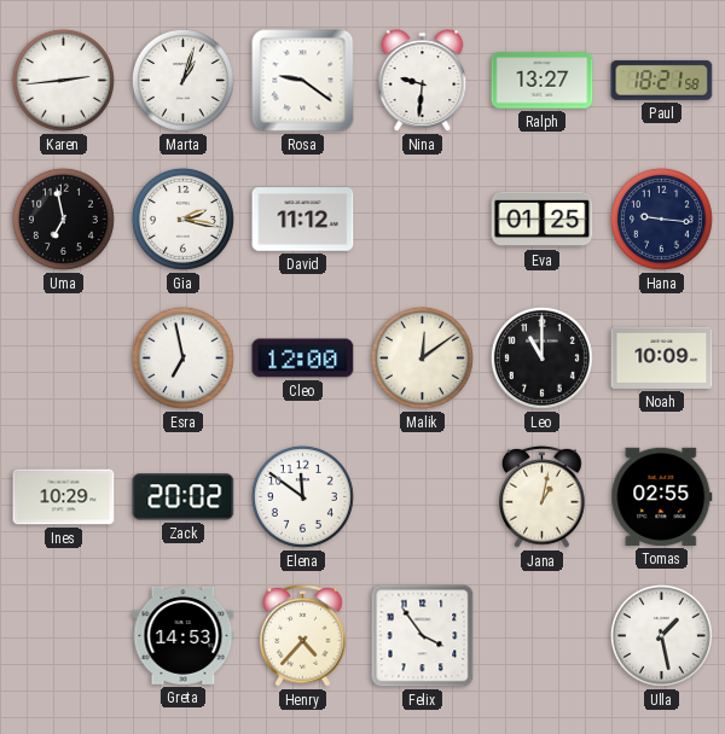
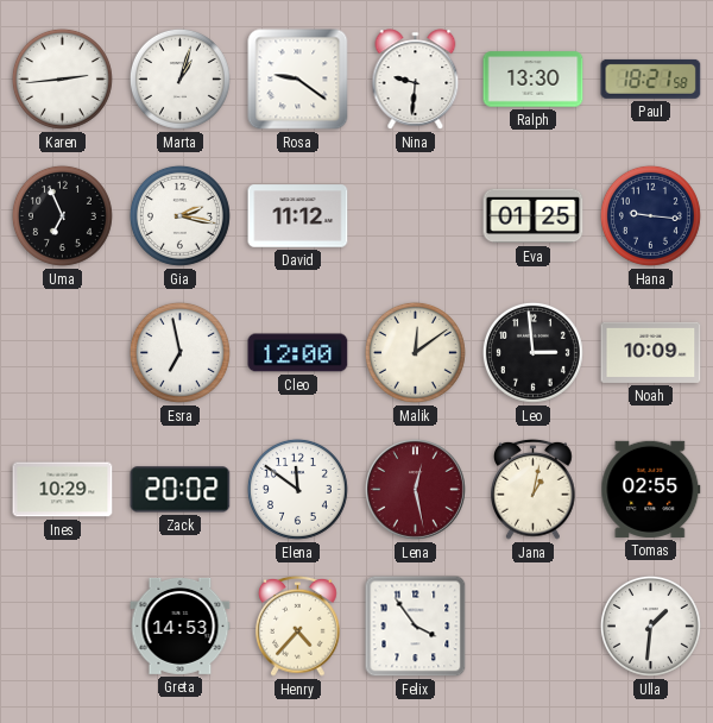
Ralph: 13:27 -> 13:30 (534, 80)
Uma: 6:58 -> 6:56 (62, 215)
Leo: 11:00 -> 2:59 (532, 352)
Lena: none -> 12:28 (416, 490)
Ulla: 1:28 -> 1:31 (650, 625)
